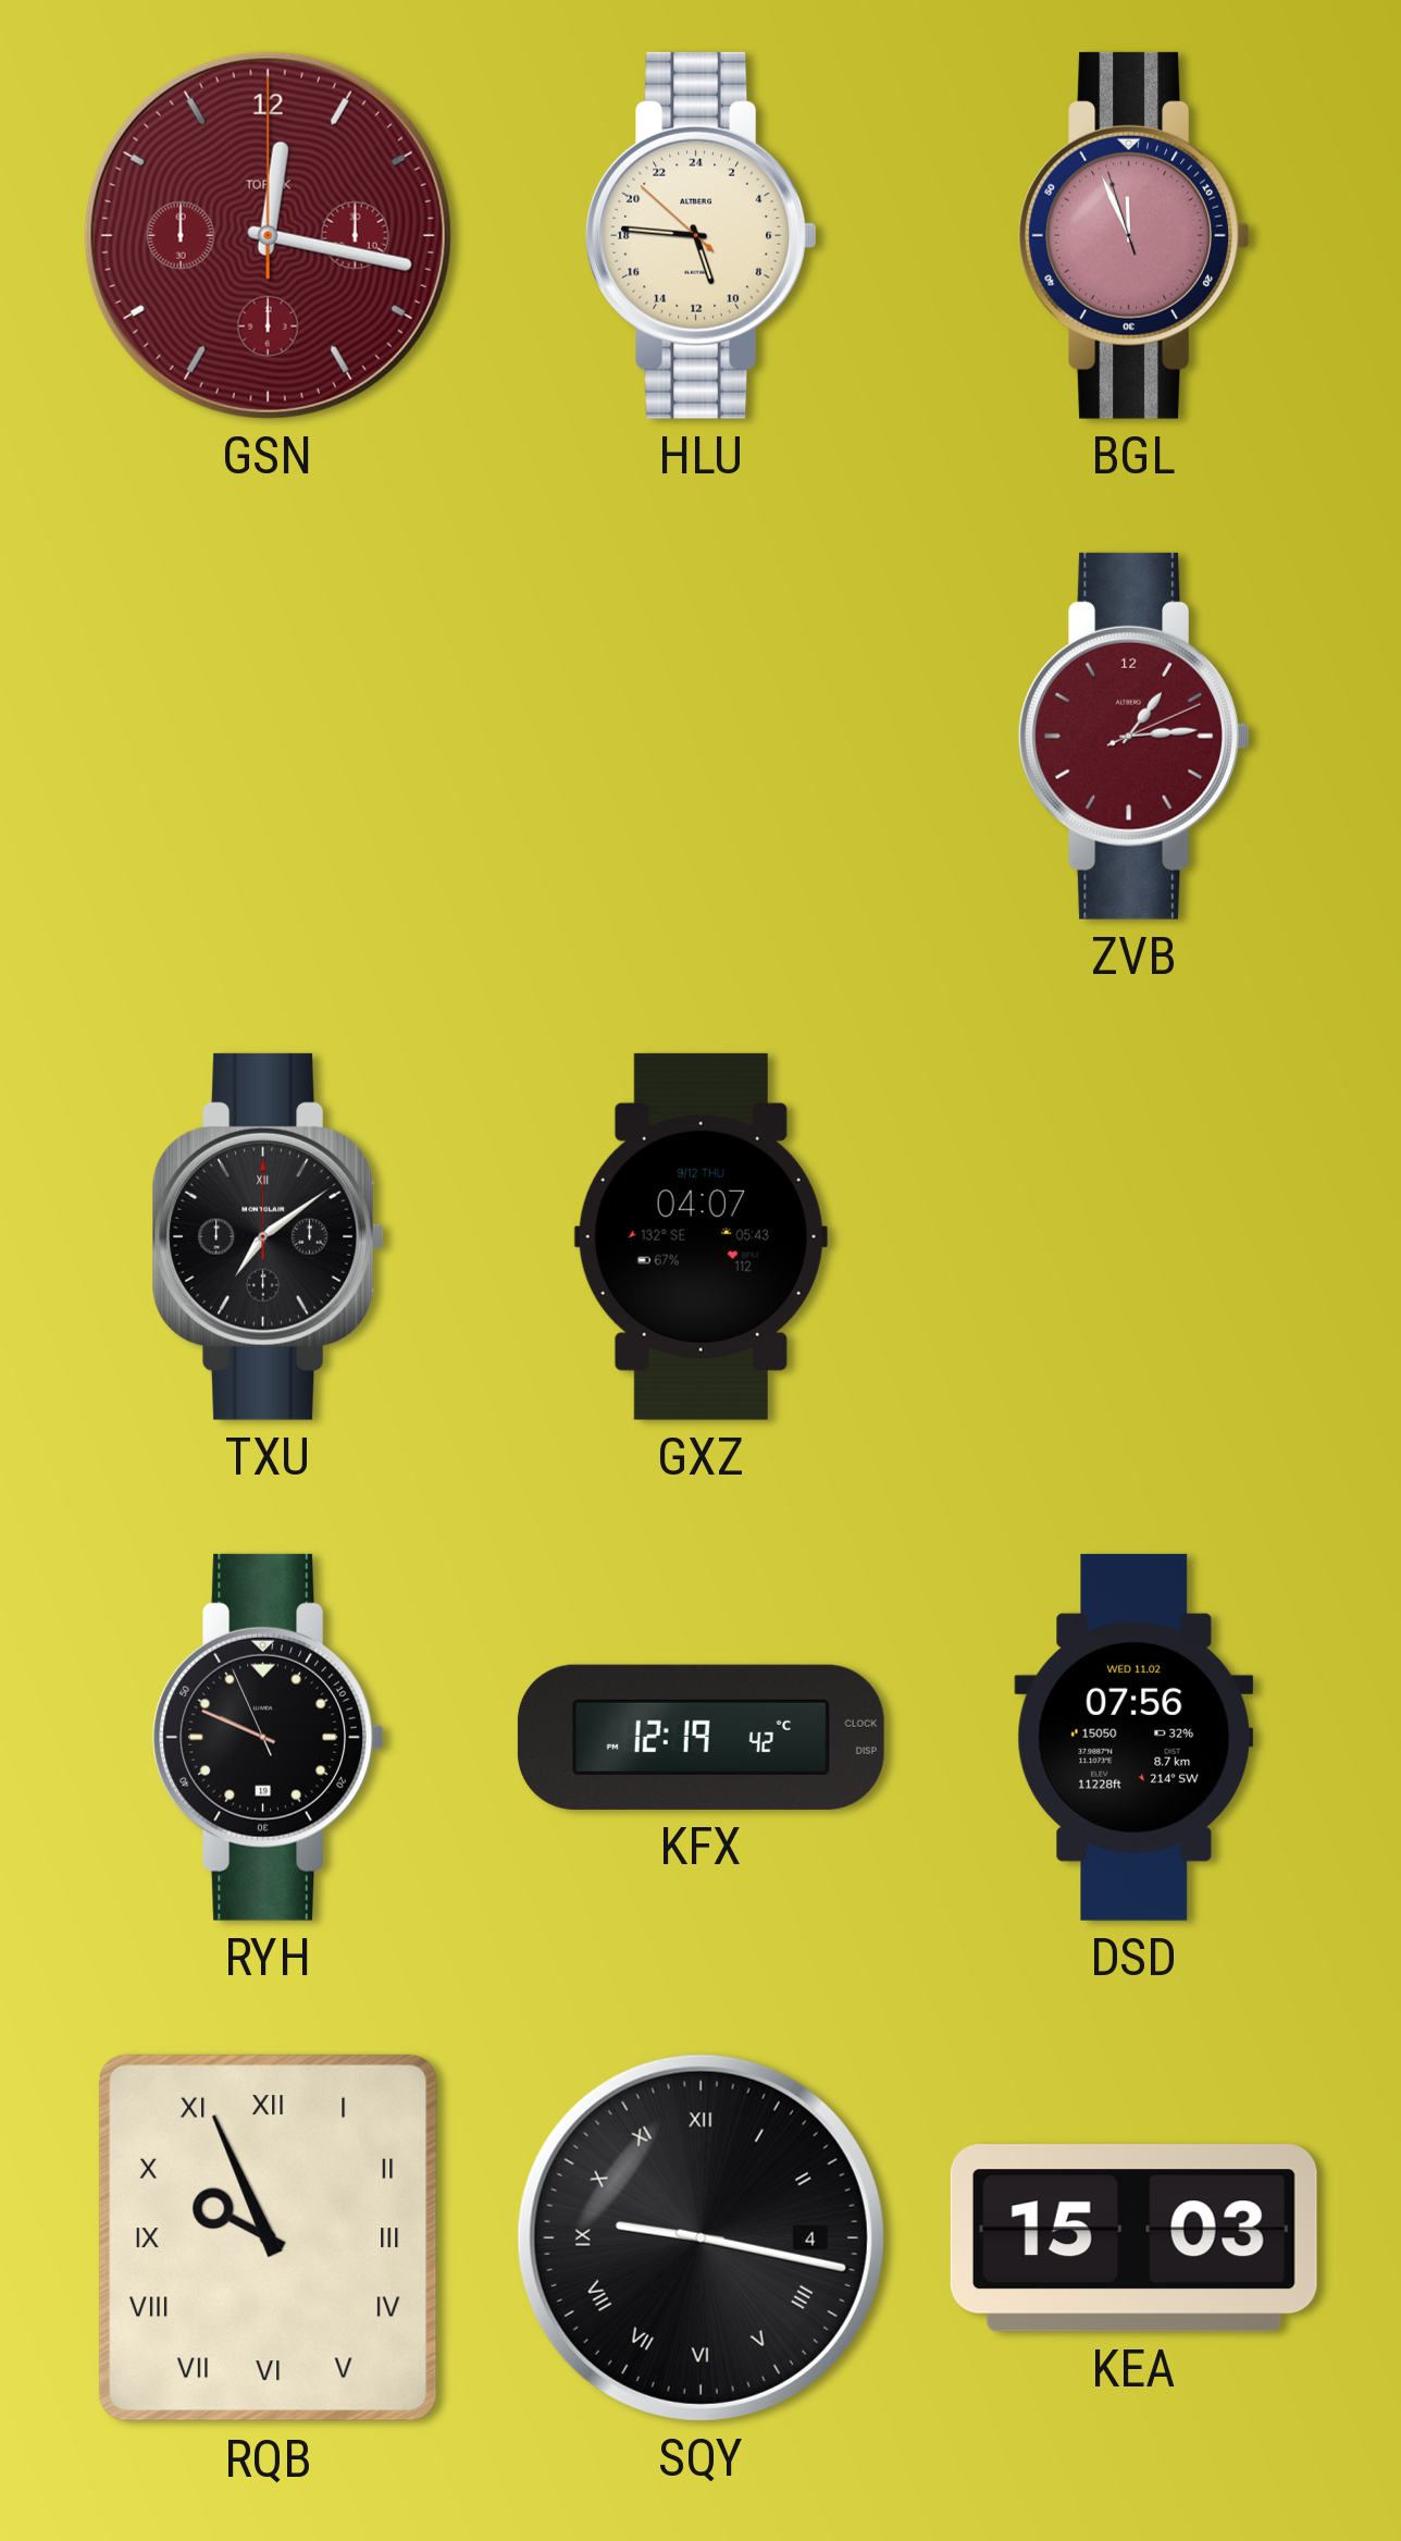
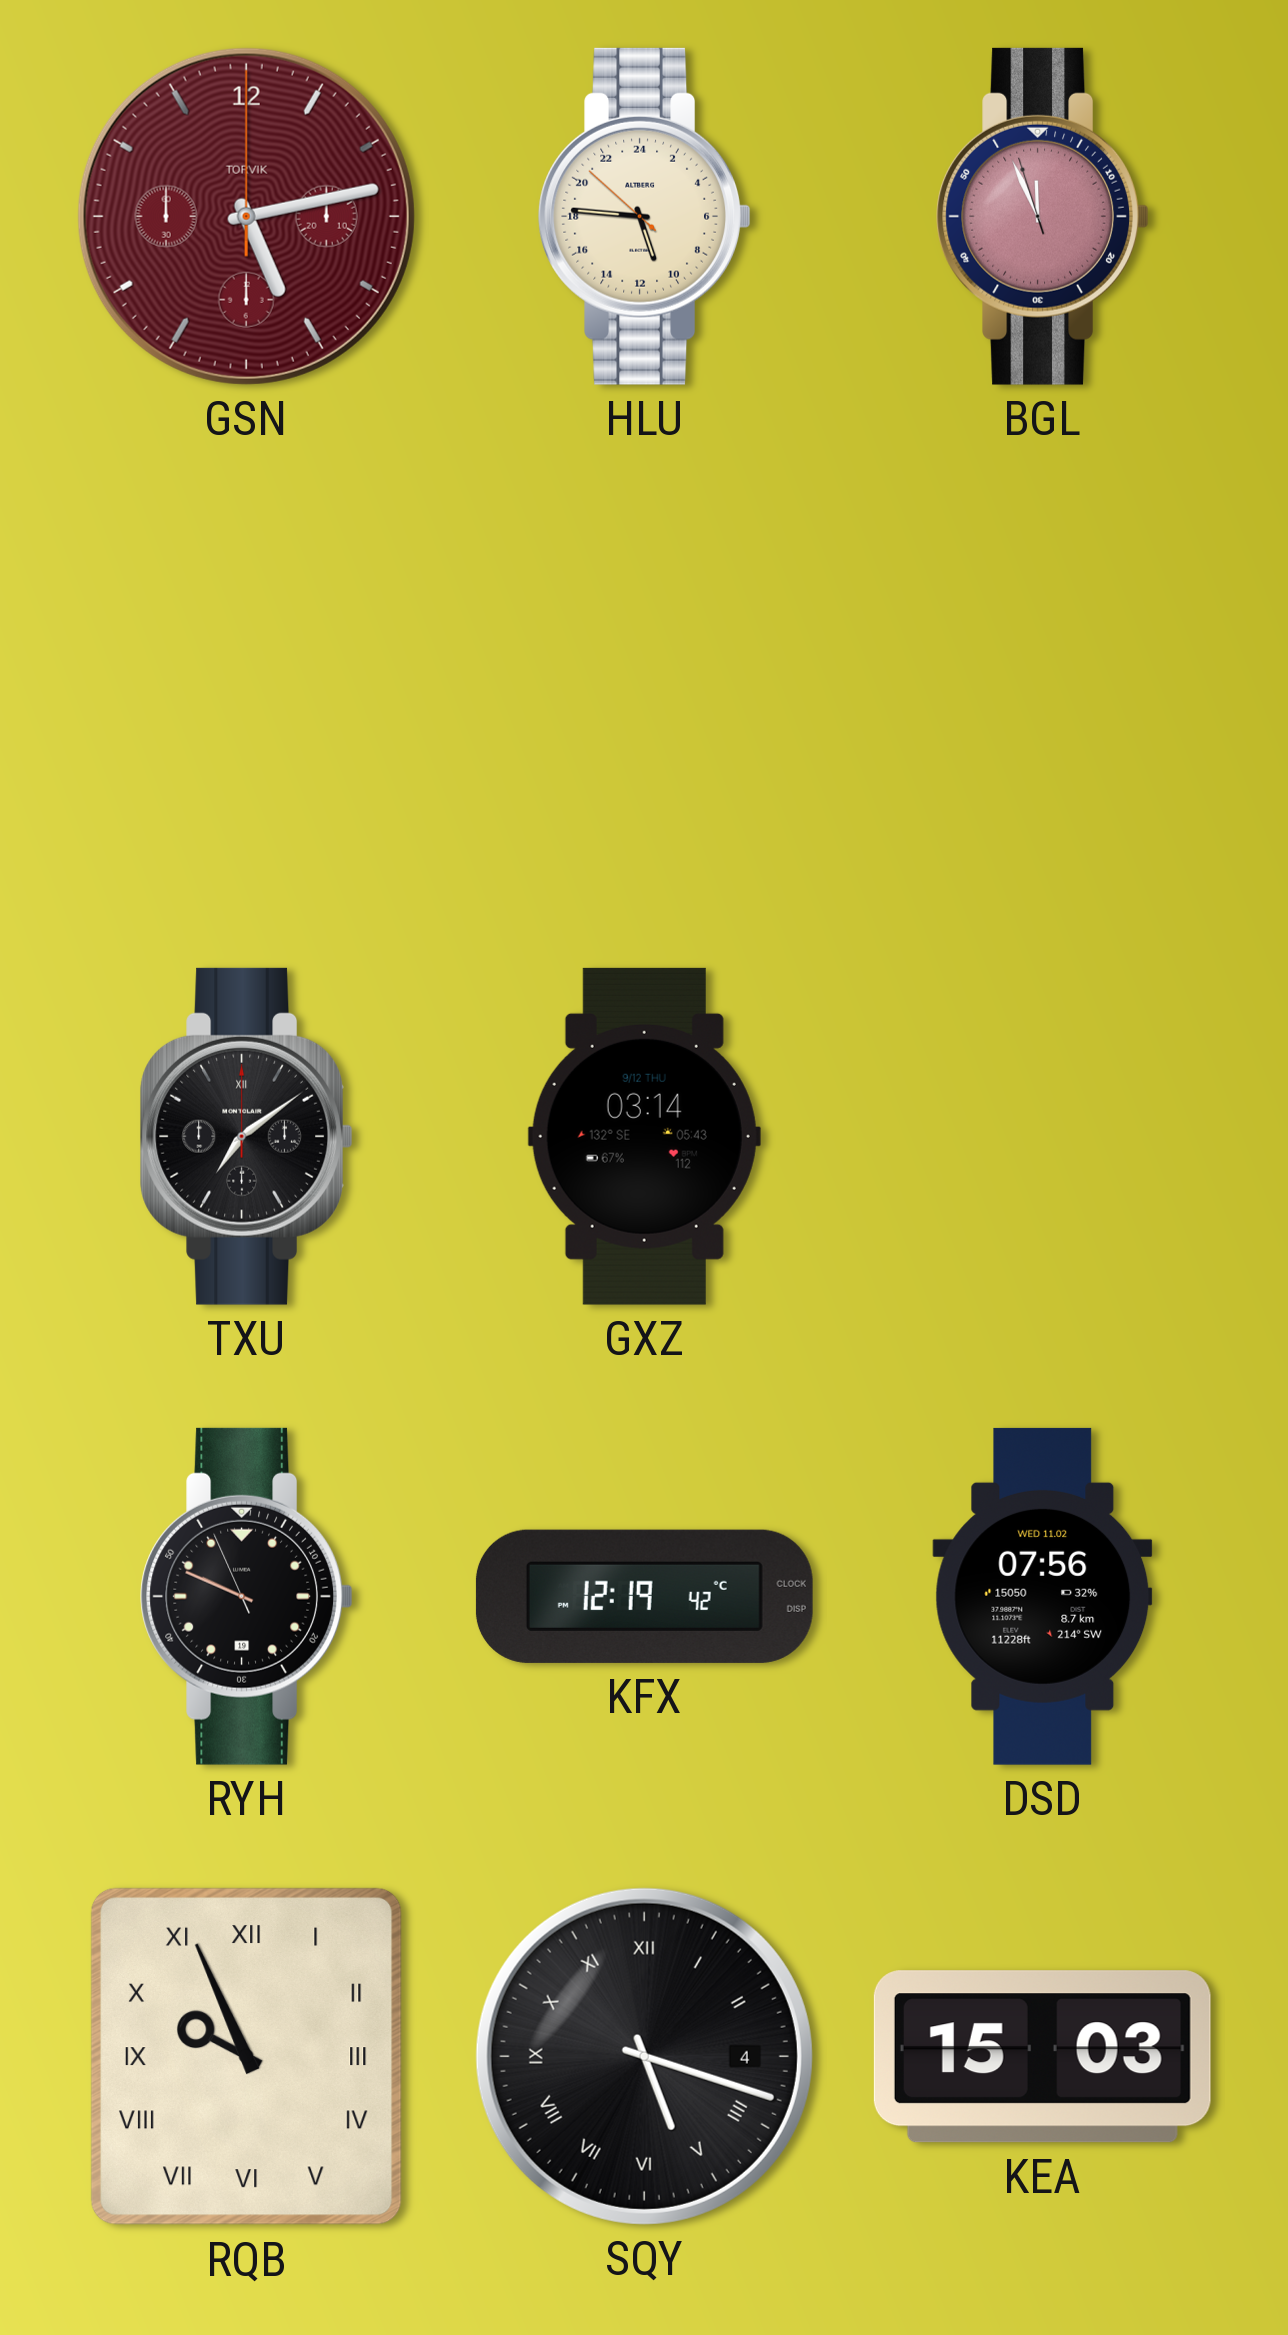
GSN: 12:17 -> 5:13 (246, 216)
ZVB: 1:14 -> none (1135, 736)
GXZ: 04:07 -> 03:14 (644, 1136)
SQY: 9:17 -> 5:18 (644, 2056)
